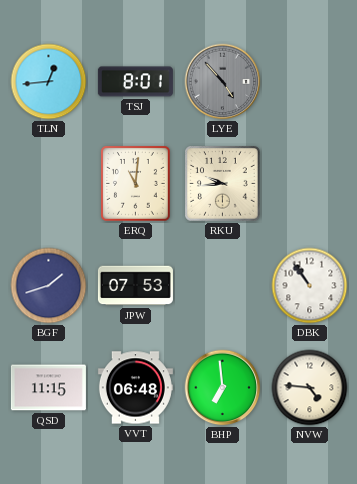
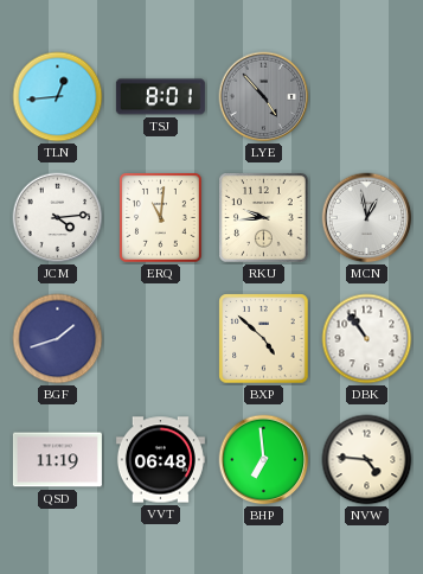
JCM: none -> 4:14 (58, 218)
MCN: none -> 12:58 (367, 218)
JPW: 07:53 -> none (135, 286)
BXP: none -> 4:52 (264, 339)
QSD: 11:15 -> 11:19 (57, 460)
